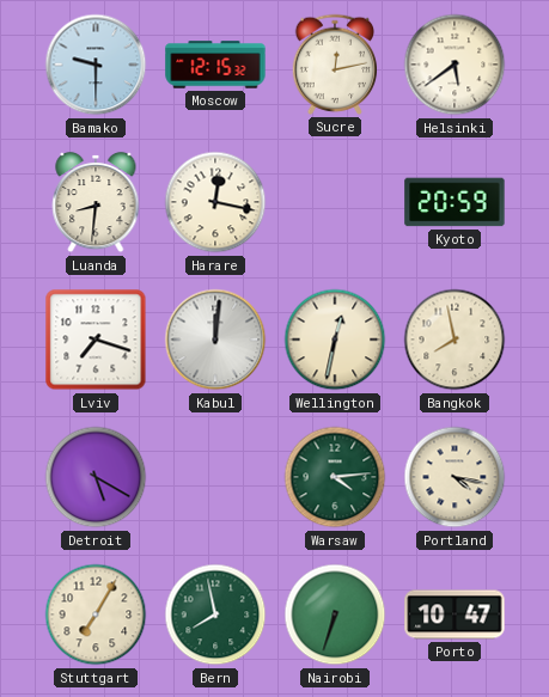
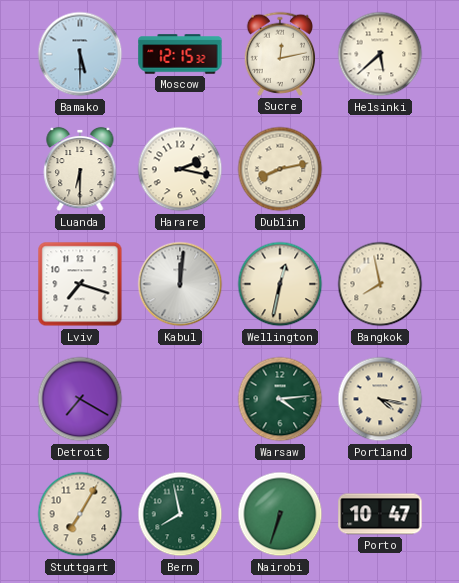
Bamako: 9:30 -> 5:30 (80, 54)
Helsinki: 5:39 -> 5:38 (380, 54)
Luanda: 8:31 -> 6:30 (80, 169)
Harare: 12:17 -> 2:17 (180, 169)
Dublin: none -> 8:13 (280, 169)
Kyoto: 20:59 -> none (455, 202)
Detroit: 5:20 -> 7:20 (80, 399)
